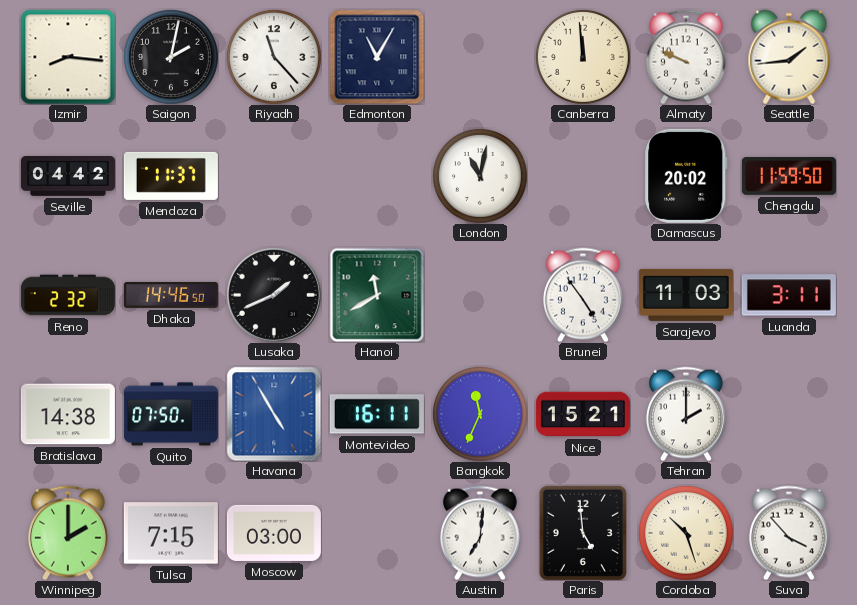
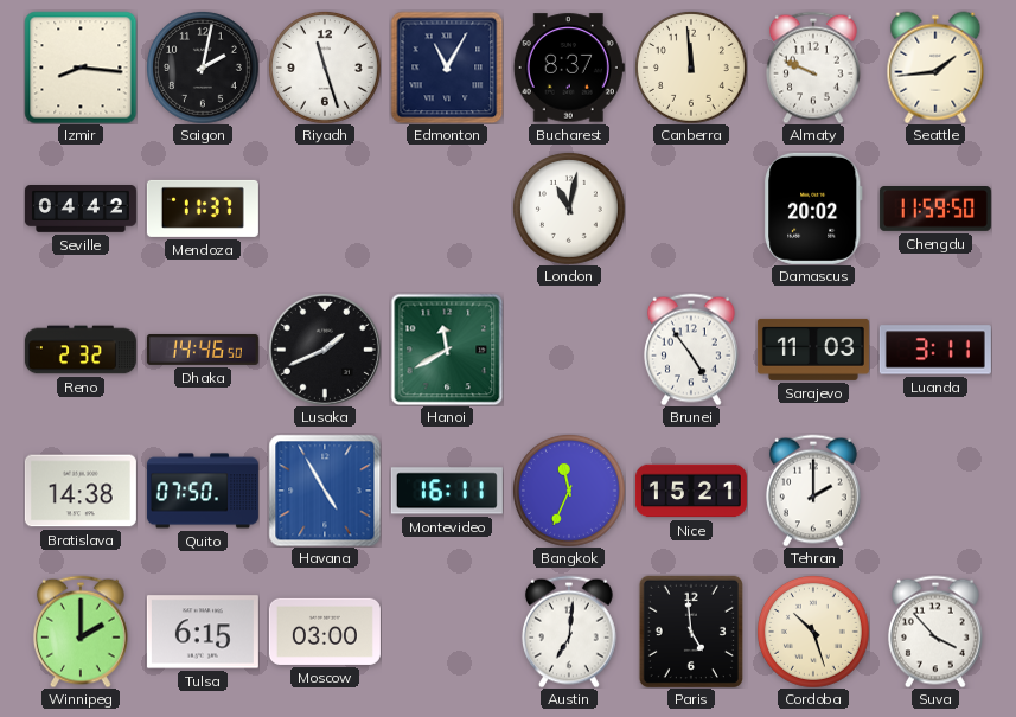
Riyadh: 11:23 -> 11:27 (325, 68)
Bucharest: none -> 8:37 (569, 68)
Tulsa: 7:15 -> 6:15 (203, 632)
